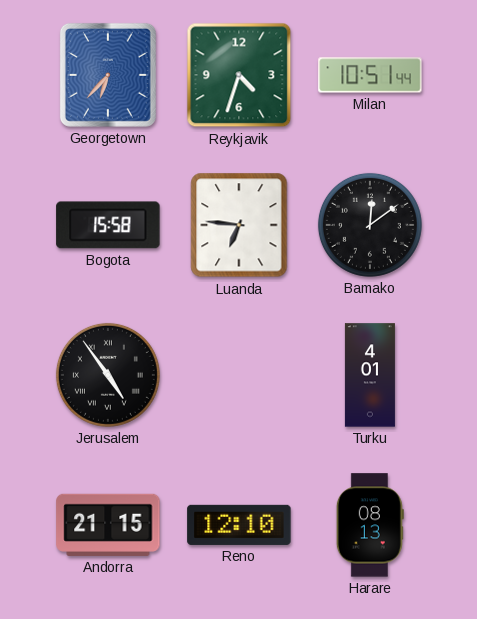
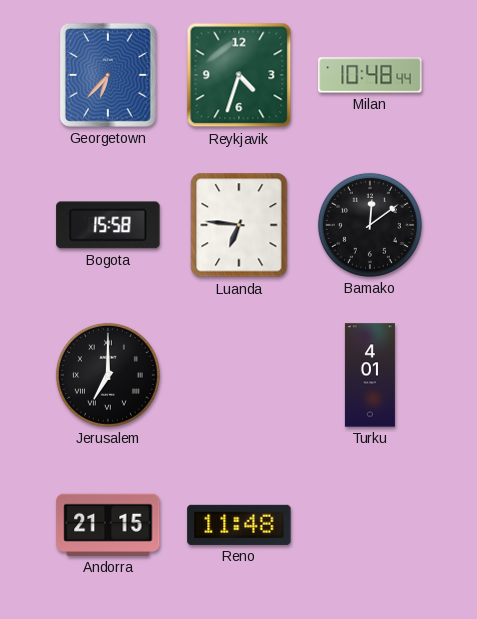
Milan: 10:51 -> 10:48 (370, 75)
Jerusalem: 4:54 -> 7:00 (108, 375)
Reno: 12:10 -> 11:48 (239, 525)
Harare: 08:13 -> none (370, 525)
